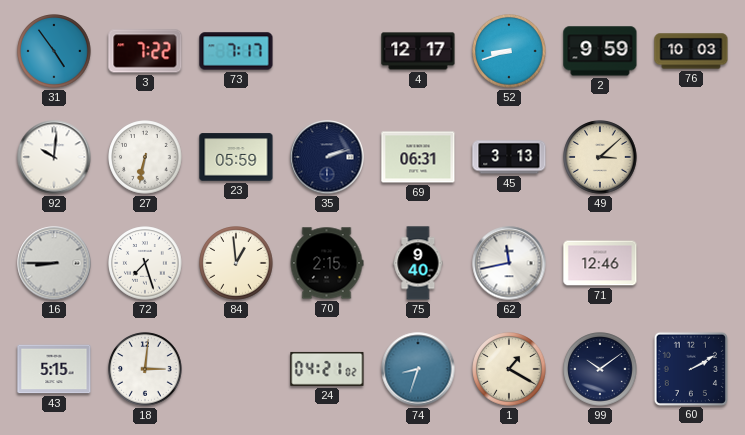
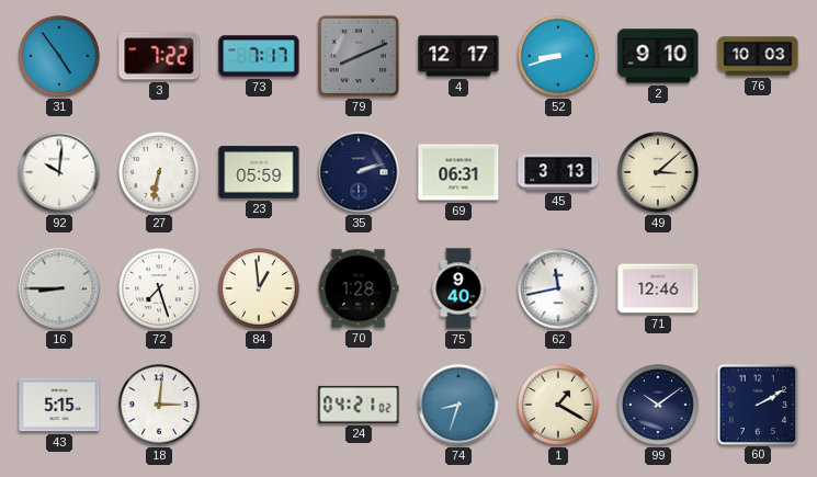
79: none -> 8:11 (359, 56)
2: 9:59 -> 9:10 (658, 56)
70: 2:15 -> 1:28 (359, 288)
